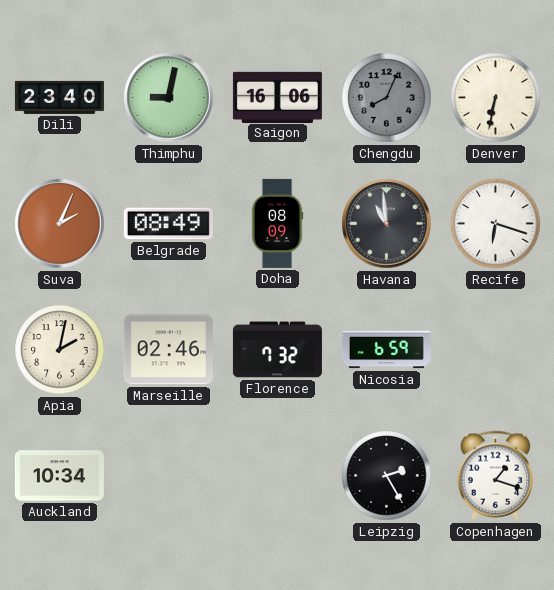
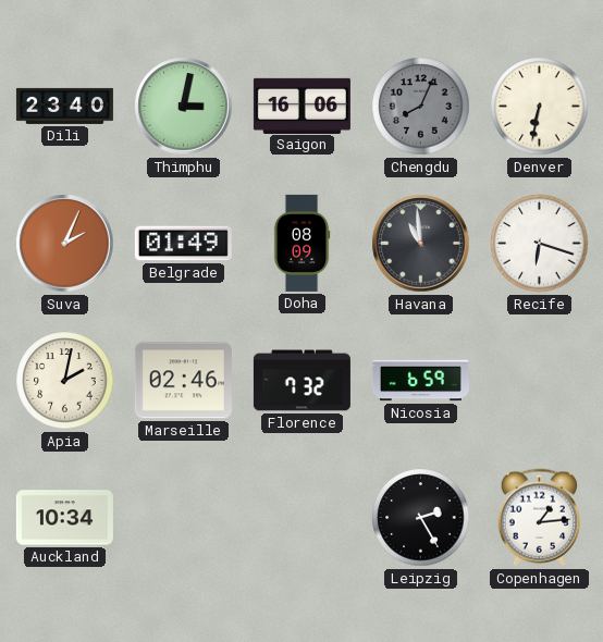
Thimphu: 9:02 -> 3:02 (184, 107)
Belgrade: 08:49 -> 01:49 (183, 244)
Copenhagen: 1:18 -> 1:14 (539, 518)
